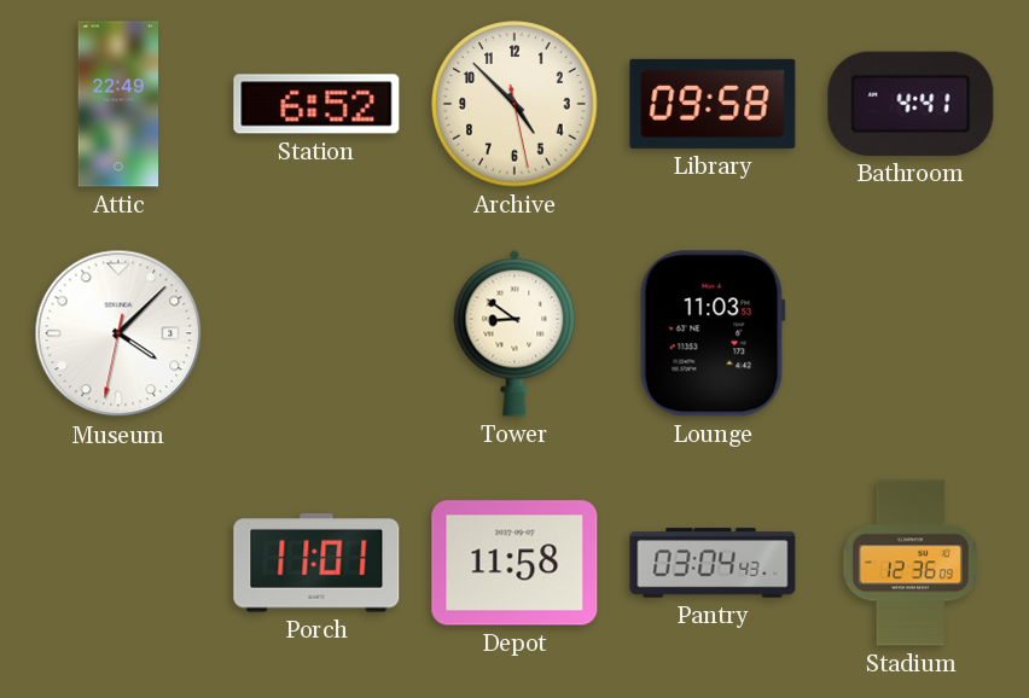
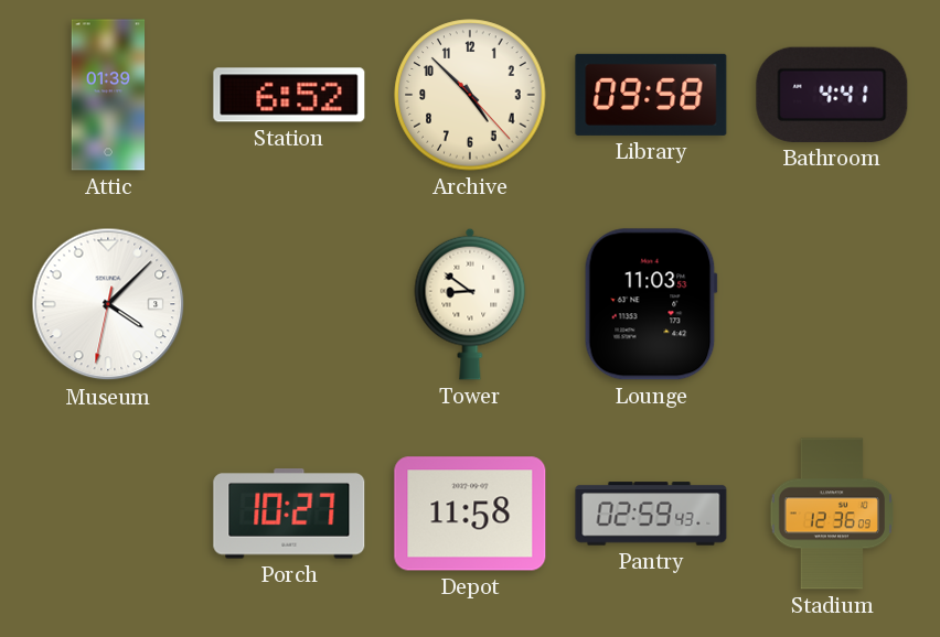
Attic: 22:49 -> 01:39 (108, 95)
Archive: 4:52:28 -> 4:52:23 (470, 95)
Porch: 11:01 -> 10:27 (289, 514)
Pantry: 03:04 -> 02:59 (651, 514)
